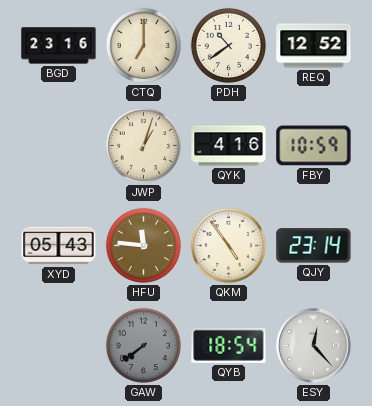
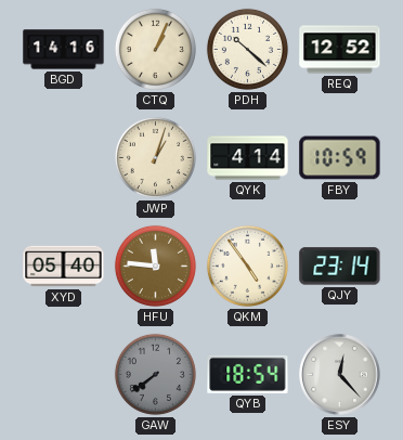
BGD: 23:16 -> 14:16 (64, 50)
CTQ: 7:00 -> 1:04 (155, 49)
PDH: 10:39 -> 10:22 (247, 49)
QYK: 4:16 -> 4:14 (248, 158)
XYD: 05:43 -> 05:40 (64, 267)
